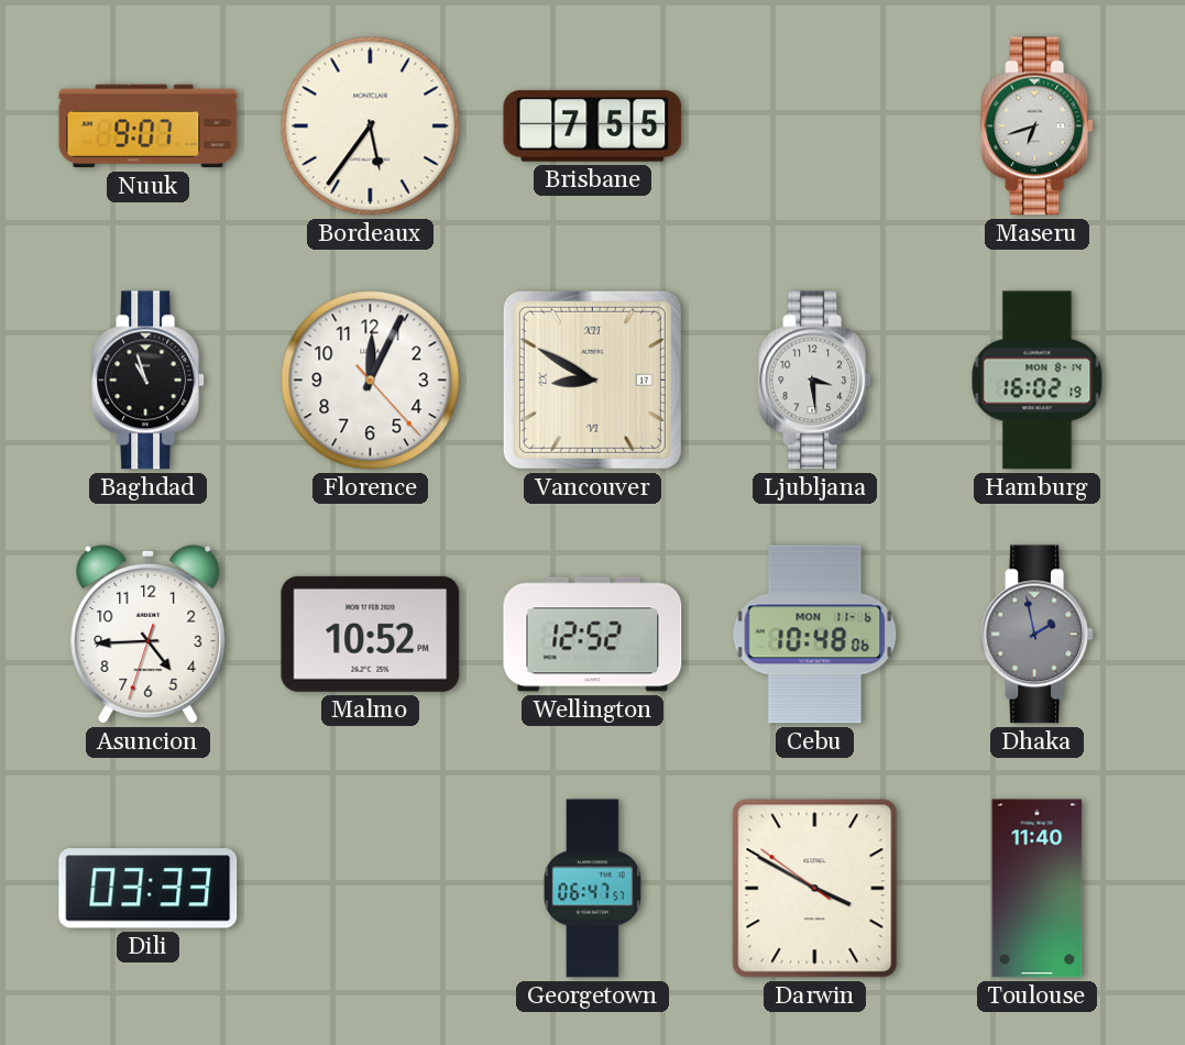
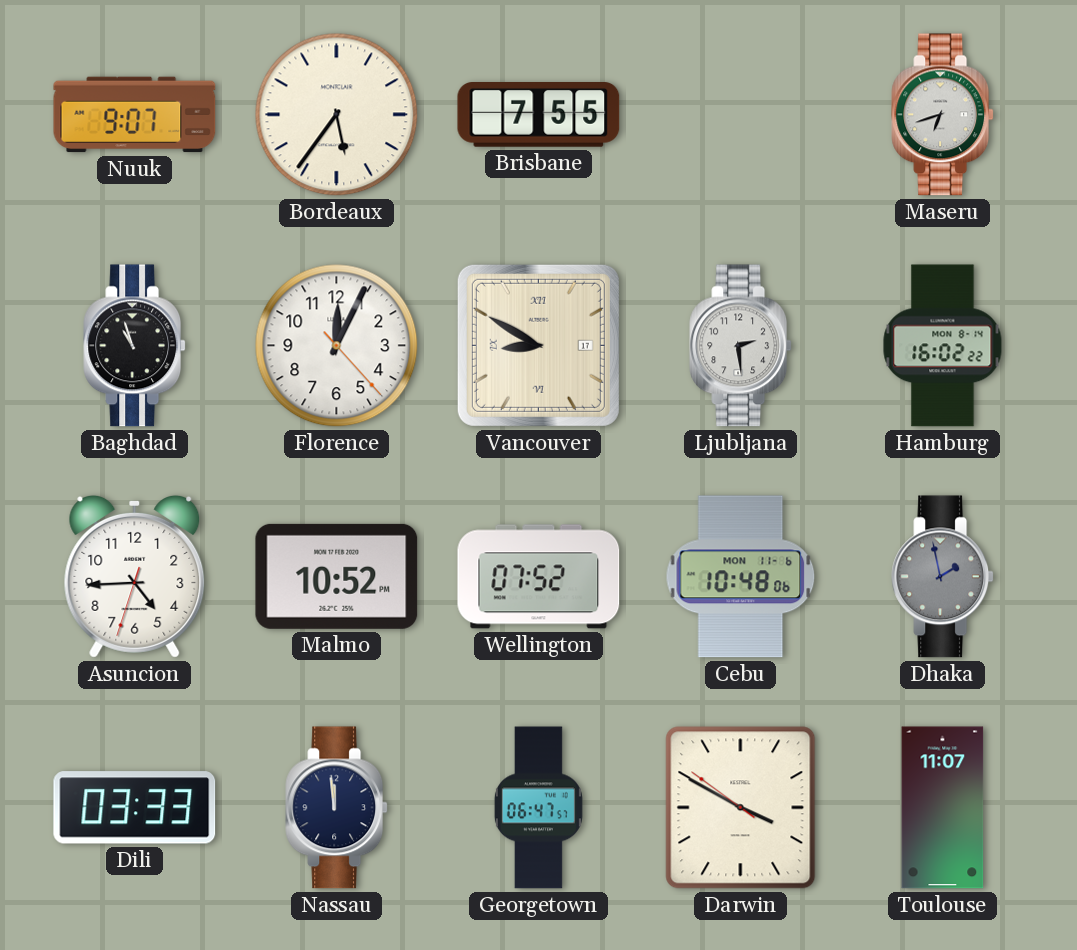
Ljubljana: 3:29 -> 2:29 (741, 346)
Hamburg: 16:02:19 -> 16:02:22 (943, 346)
Wellington: 12:52 -> 07:52 (539, 577)
Nassau: none -> 11:59 (337, 808)
Toulouse: 11:40 -> 11:07 (943, 808)
